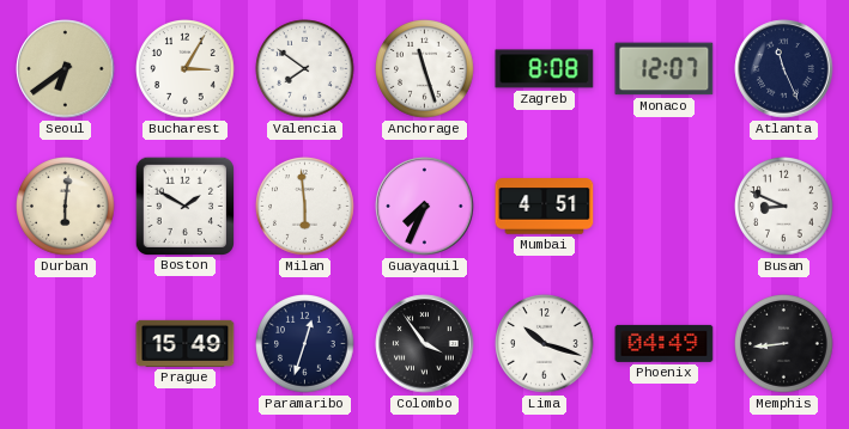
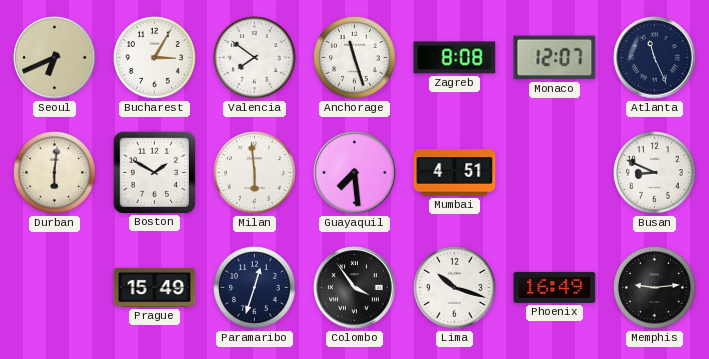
Seoul: 6:39 -> 6:41 (55, 58)
Guayaquil: 7:34 -> 7:29 (355, 173)
Phoenix: 04:49 -> 16:49 (555, 287)
Memphis: 8:44 -> 9:14 (655, 288)
